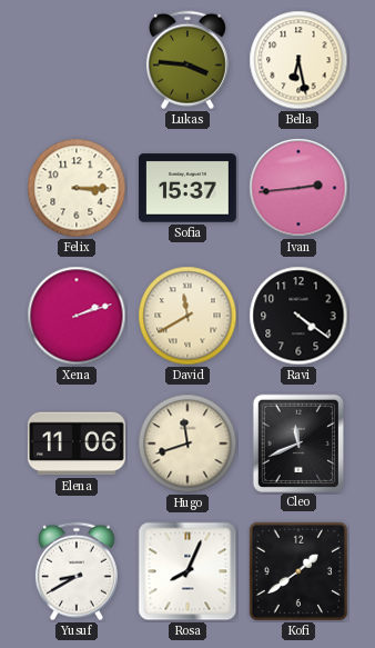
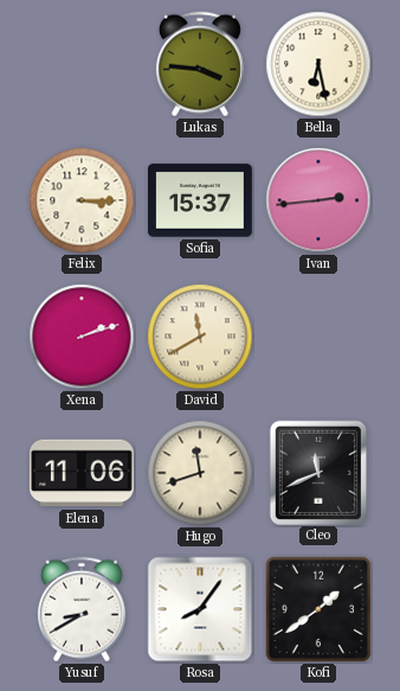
Ravi: 4:21 -> none (298, 316)
Rosa: 8:04 -> 8:06 (200, 609)
